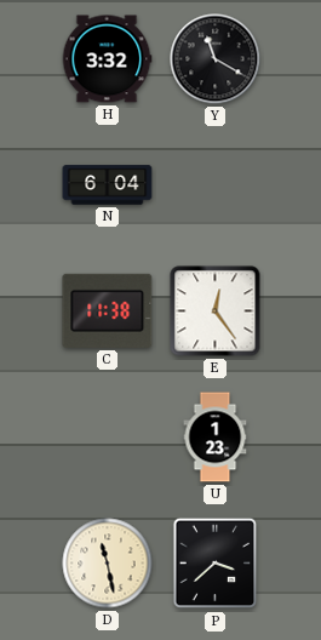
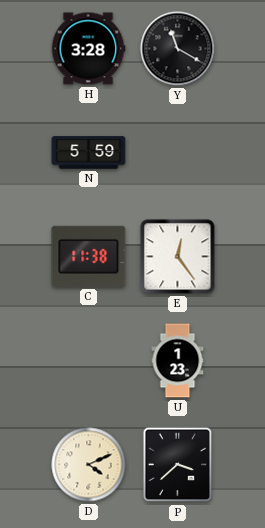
H: 3:32 -> 3:28 (88, 49)
N: 6:04 -> 5:59 (89, 153)
D: 11:28 -> 4:11 (89, 465)
